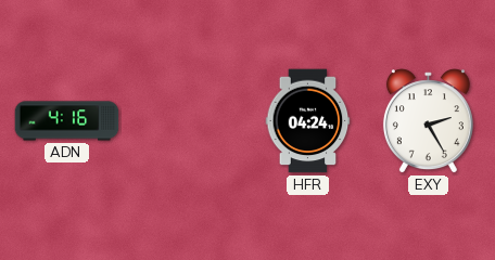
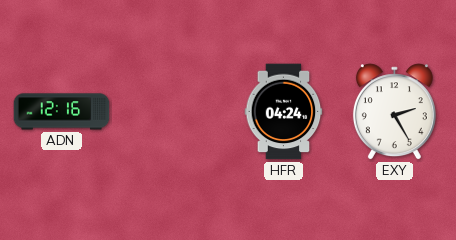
ADN: 4:16 -> 12:16 (62, 112)
